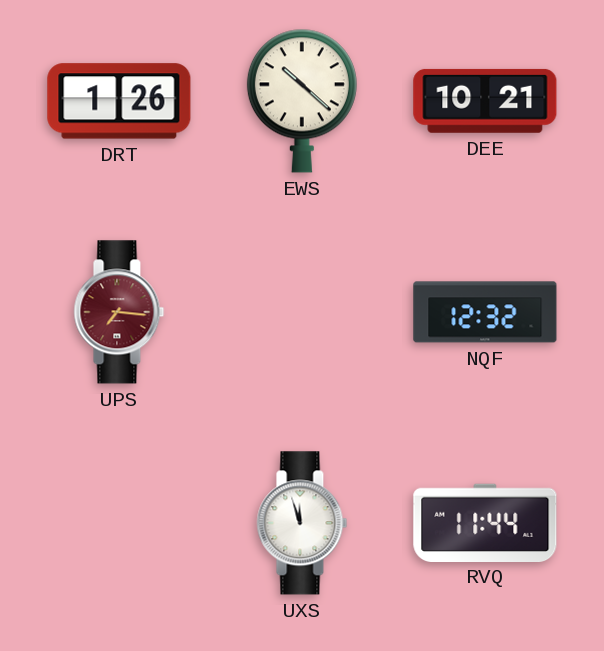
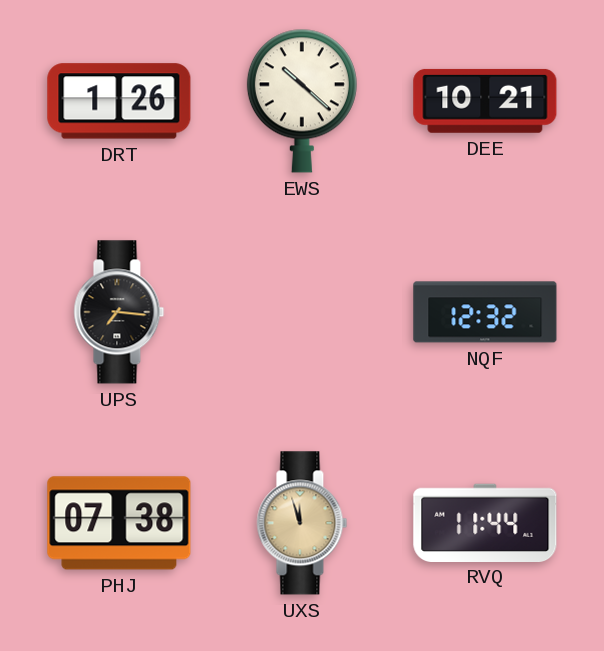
UPS dial: burgundy -> black (119, 312)
PHJ: none -> 07:38 (119, 523)
UXS dial: white -> champagne (302, 523)
